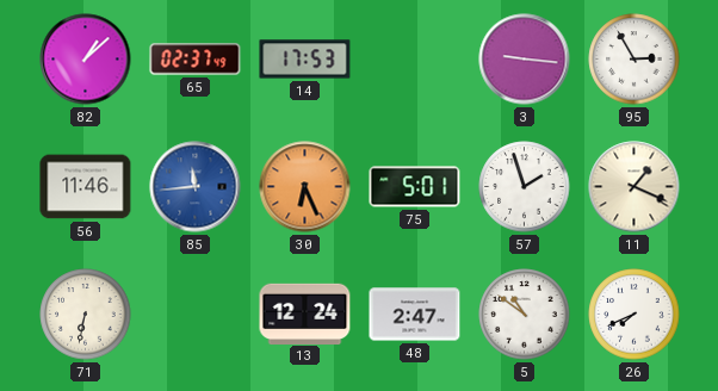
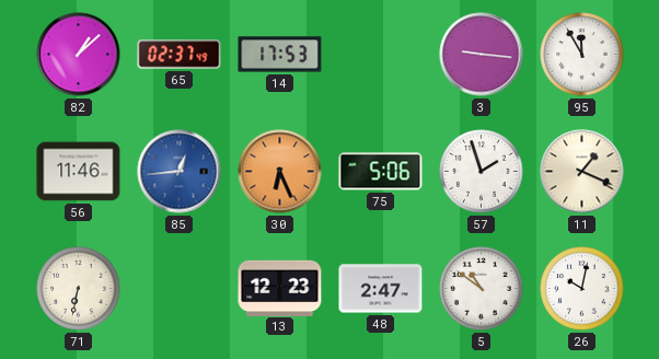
95: 2:55 -> 11:55 (582, 55)
85: 11:44 -> 12:44 (180, 172)
75: 5:01 -> 5:06 (381, 172)
13: 12:24 -> 12:23 (280, 288)
26: 7:41 -> 10:02 (582, 289)
